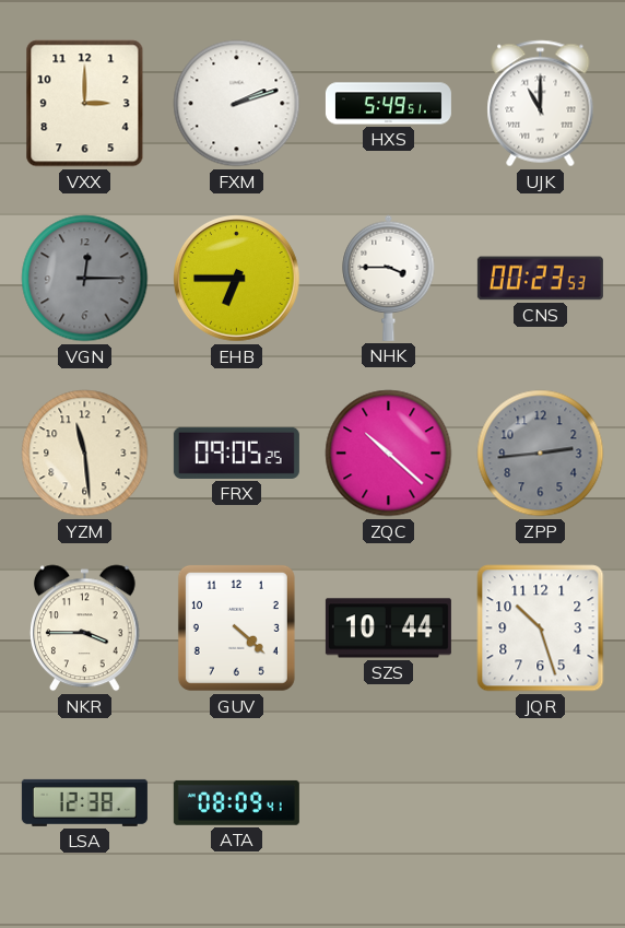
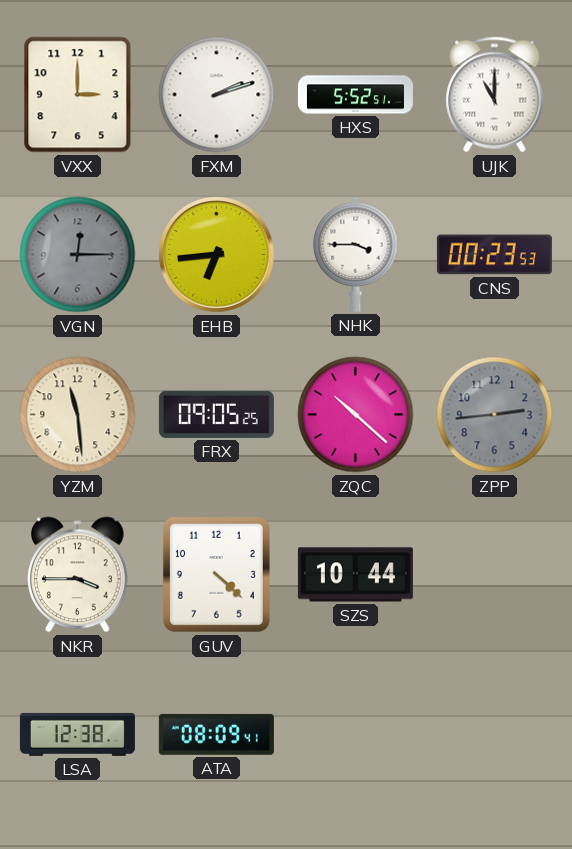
HXS: 5:49 -> 5:52 (355, 95)
EHB: 6:45 -> 6:44 (217, 255)
JQR: 10:27 -> none (541, 629)
